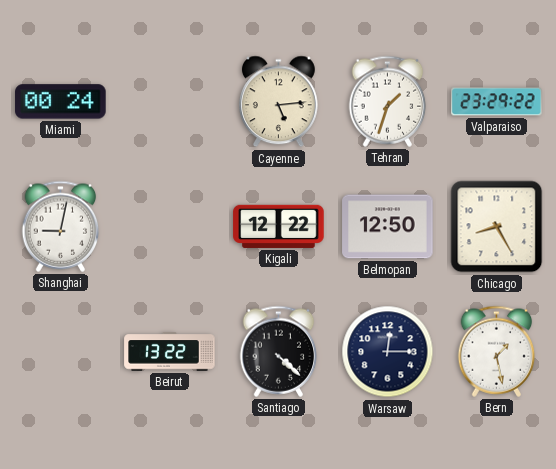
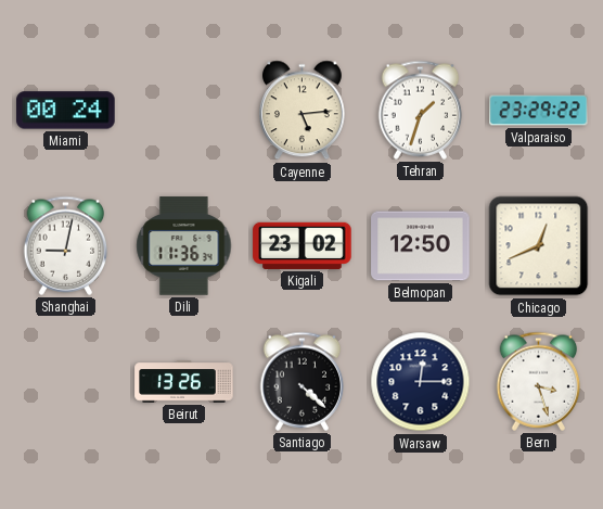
Dili: none -> 11:36 (184, 246)
Kigali: 12:22 -> 23:02 (303, 245)
Chicago: 8:25 -> 12:41 (539, 246)
Beirut: 13:22 -> 13:26 (184, 382)
Bern: 1:28 -> 3:27 (539, 381)
